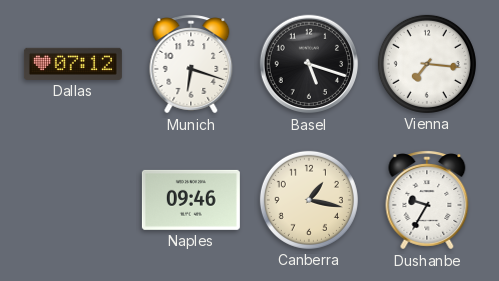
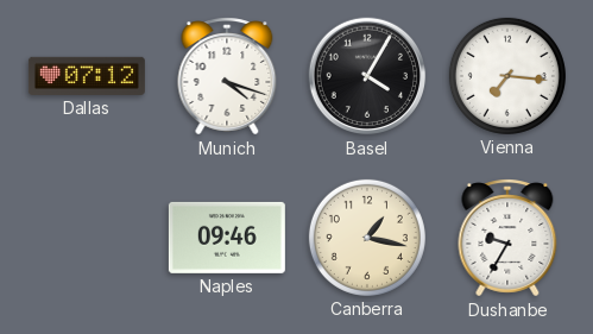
Munich: 6:18 -> 4:18 (227, 76)
Basel: 5:18 -> 4:05 (367, 76)
